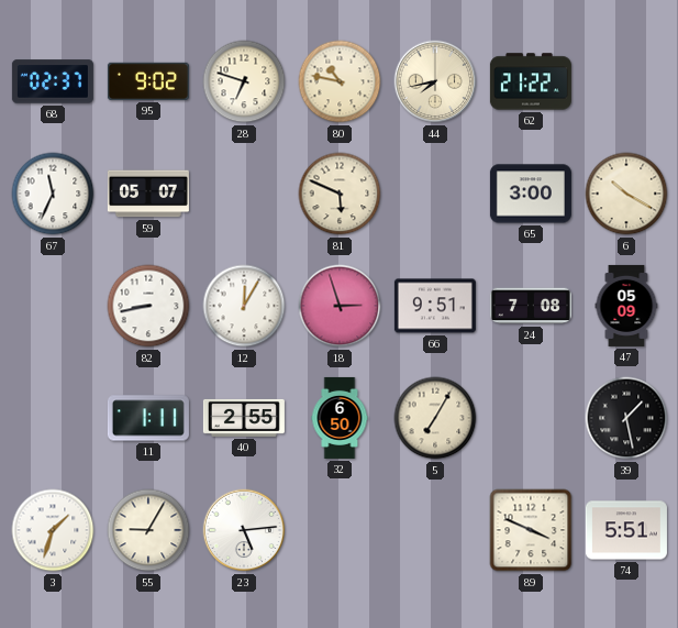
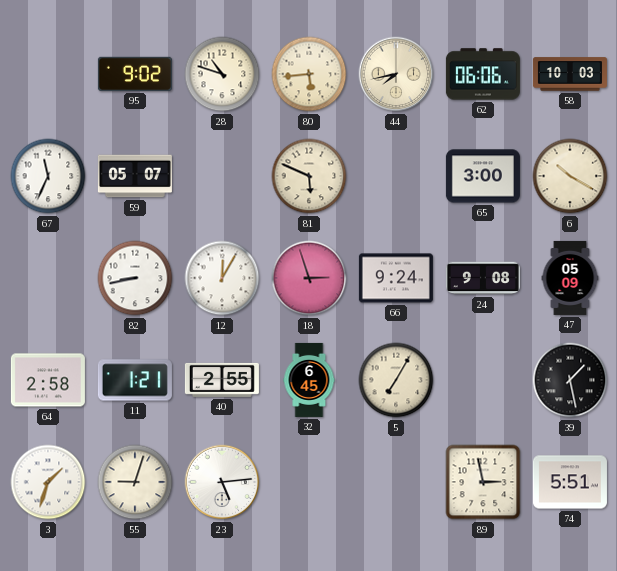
68: 02:37 -> none (53, 81)
28: 6:48 -> 10:48 (222, 74)
80: 10:47 -> 5:44 (309, 74)
62: 21:22 -> 06:06 (483, 74)
58: none -> 10:03 (570, 74)
66: 9:51 -> 9:24 (396, 278)
24: 7:08 -> 9:08 (483, 278)
64: none -> 2:58 (48, 380)
11: 1:11 -> 1:21 (135, 380)
32: 6:50 -> 6:45 (309, 380)
55: 9:05 -> 9:03 (135, 482)
89: 3:49 -> 2:58 (483, 482)
